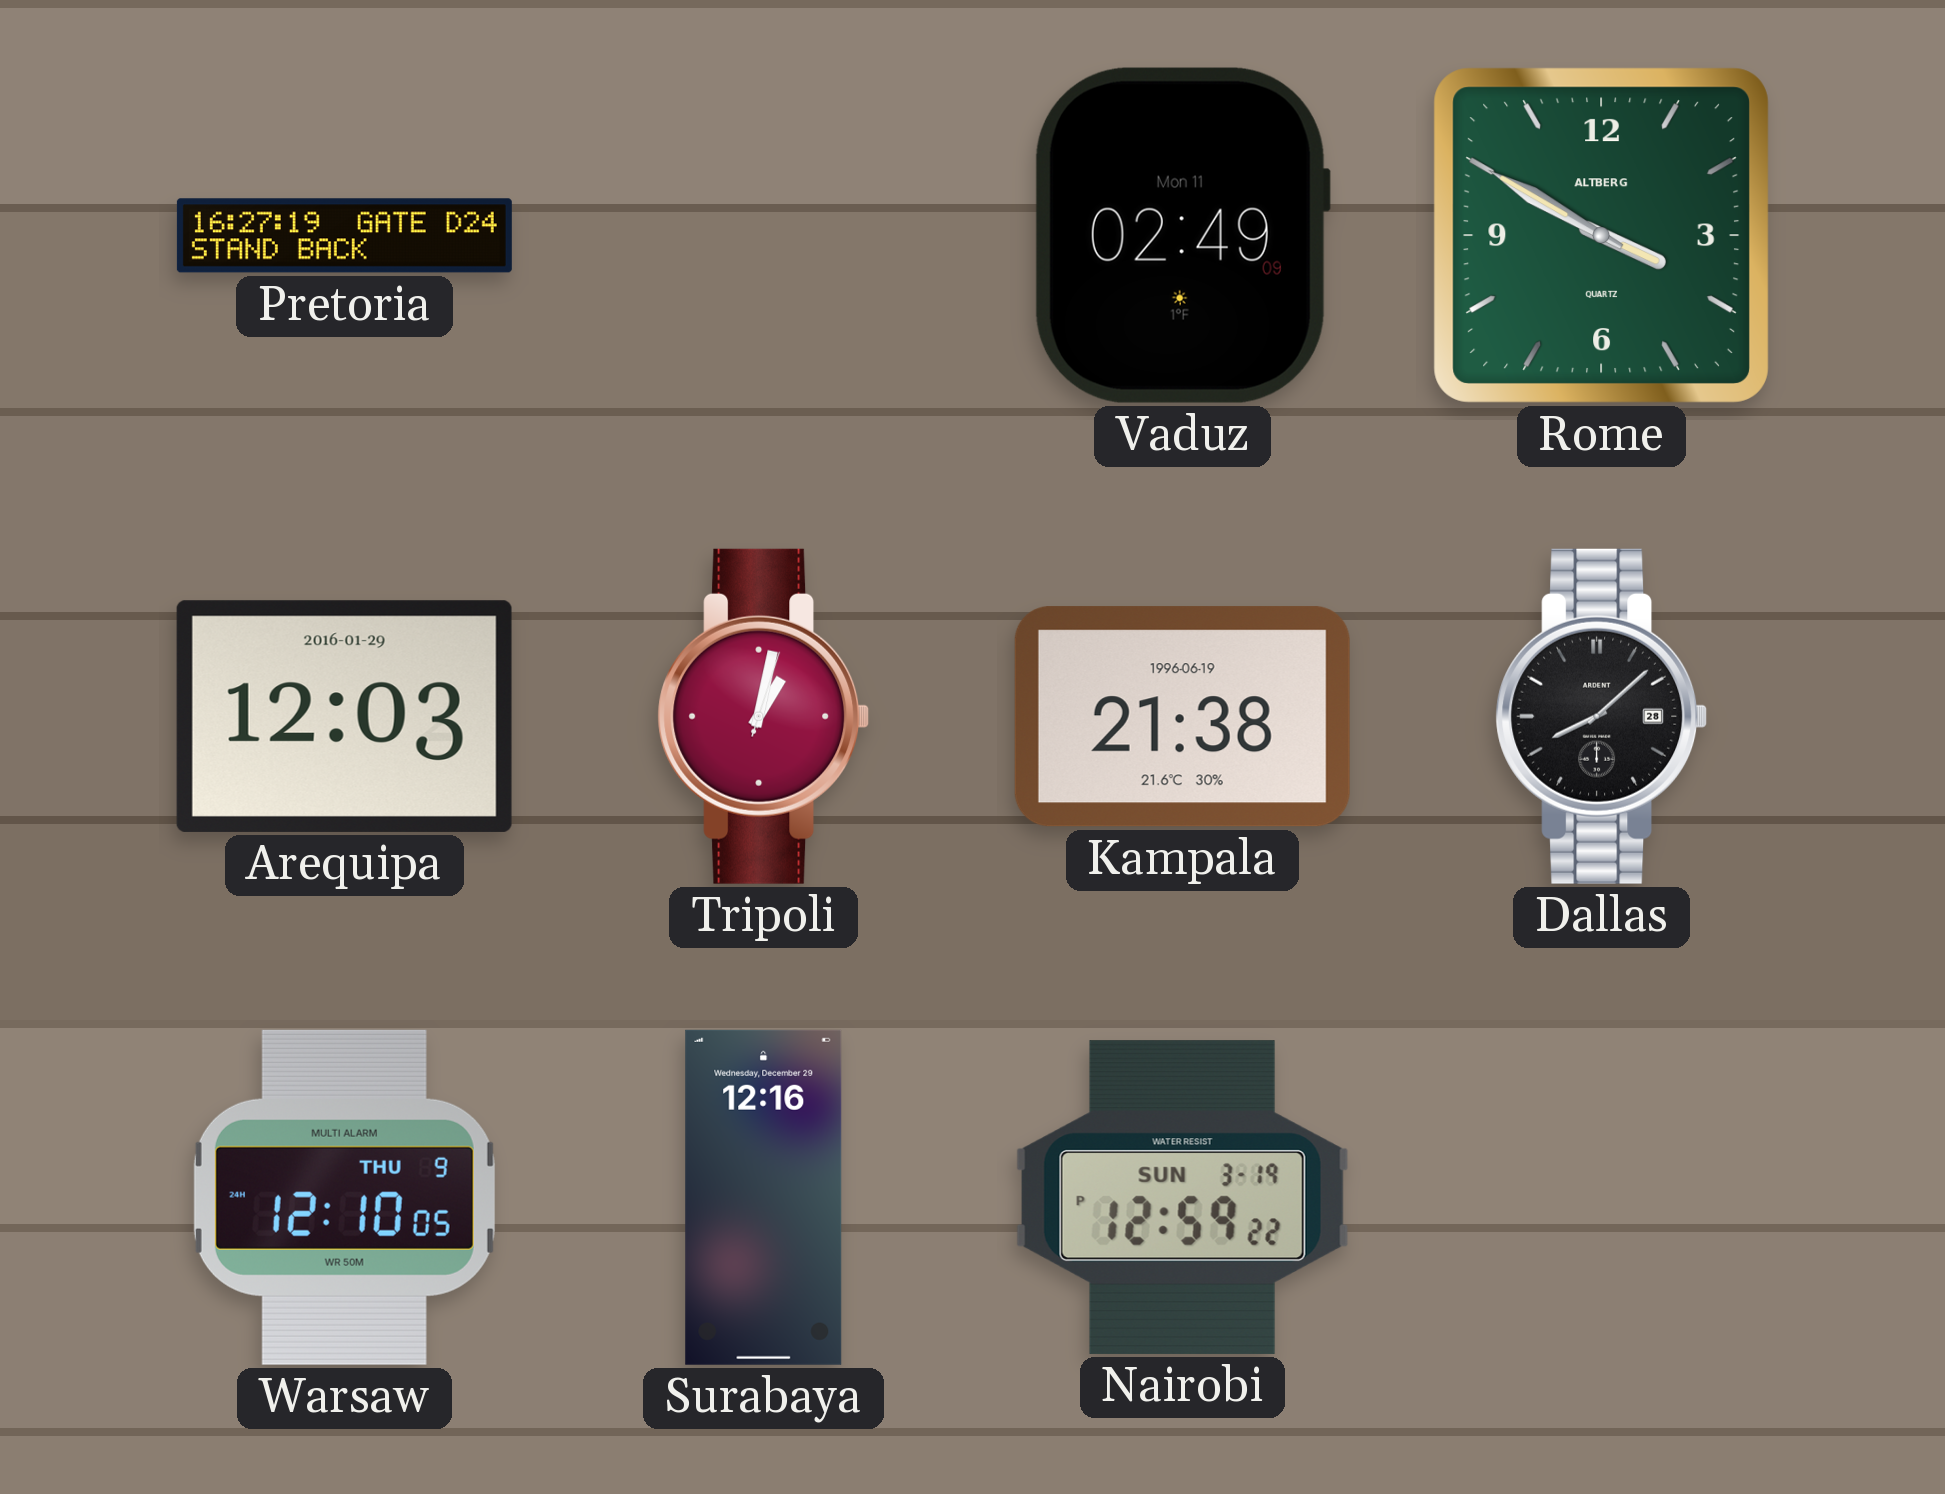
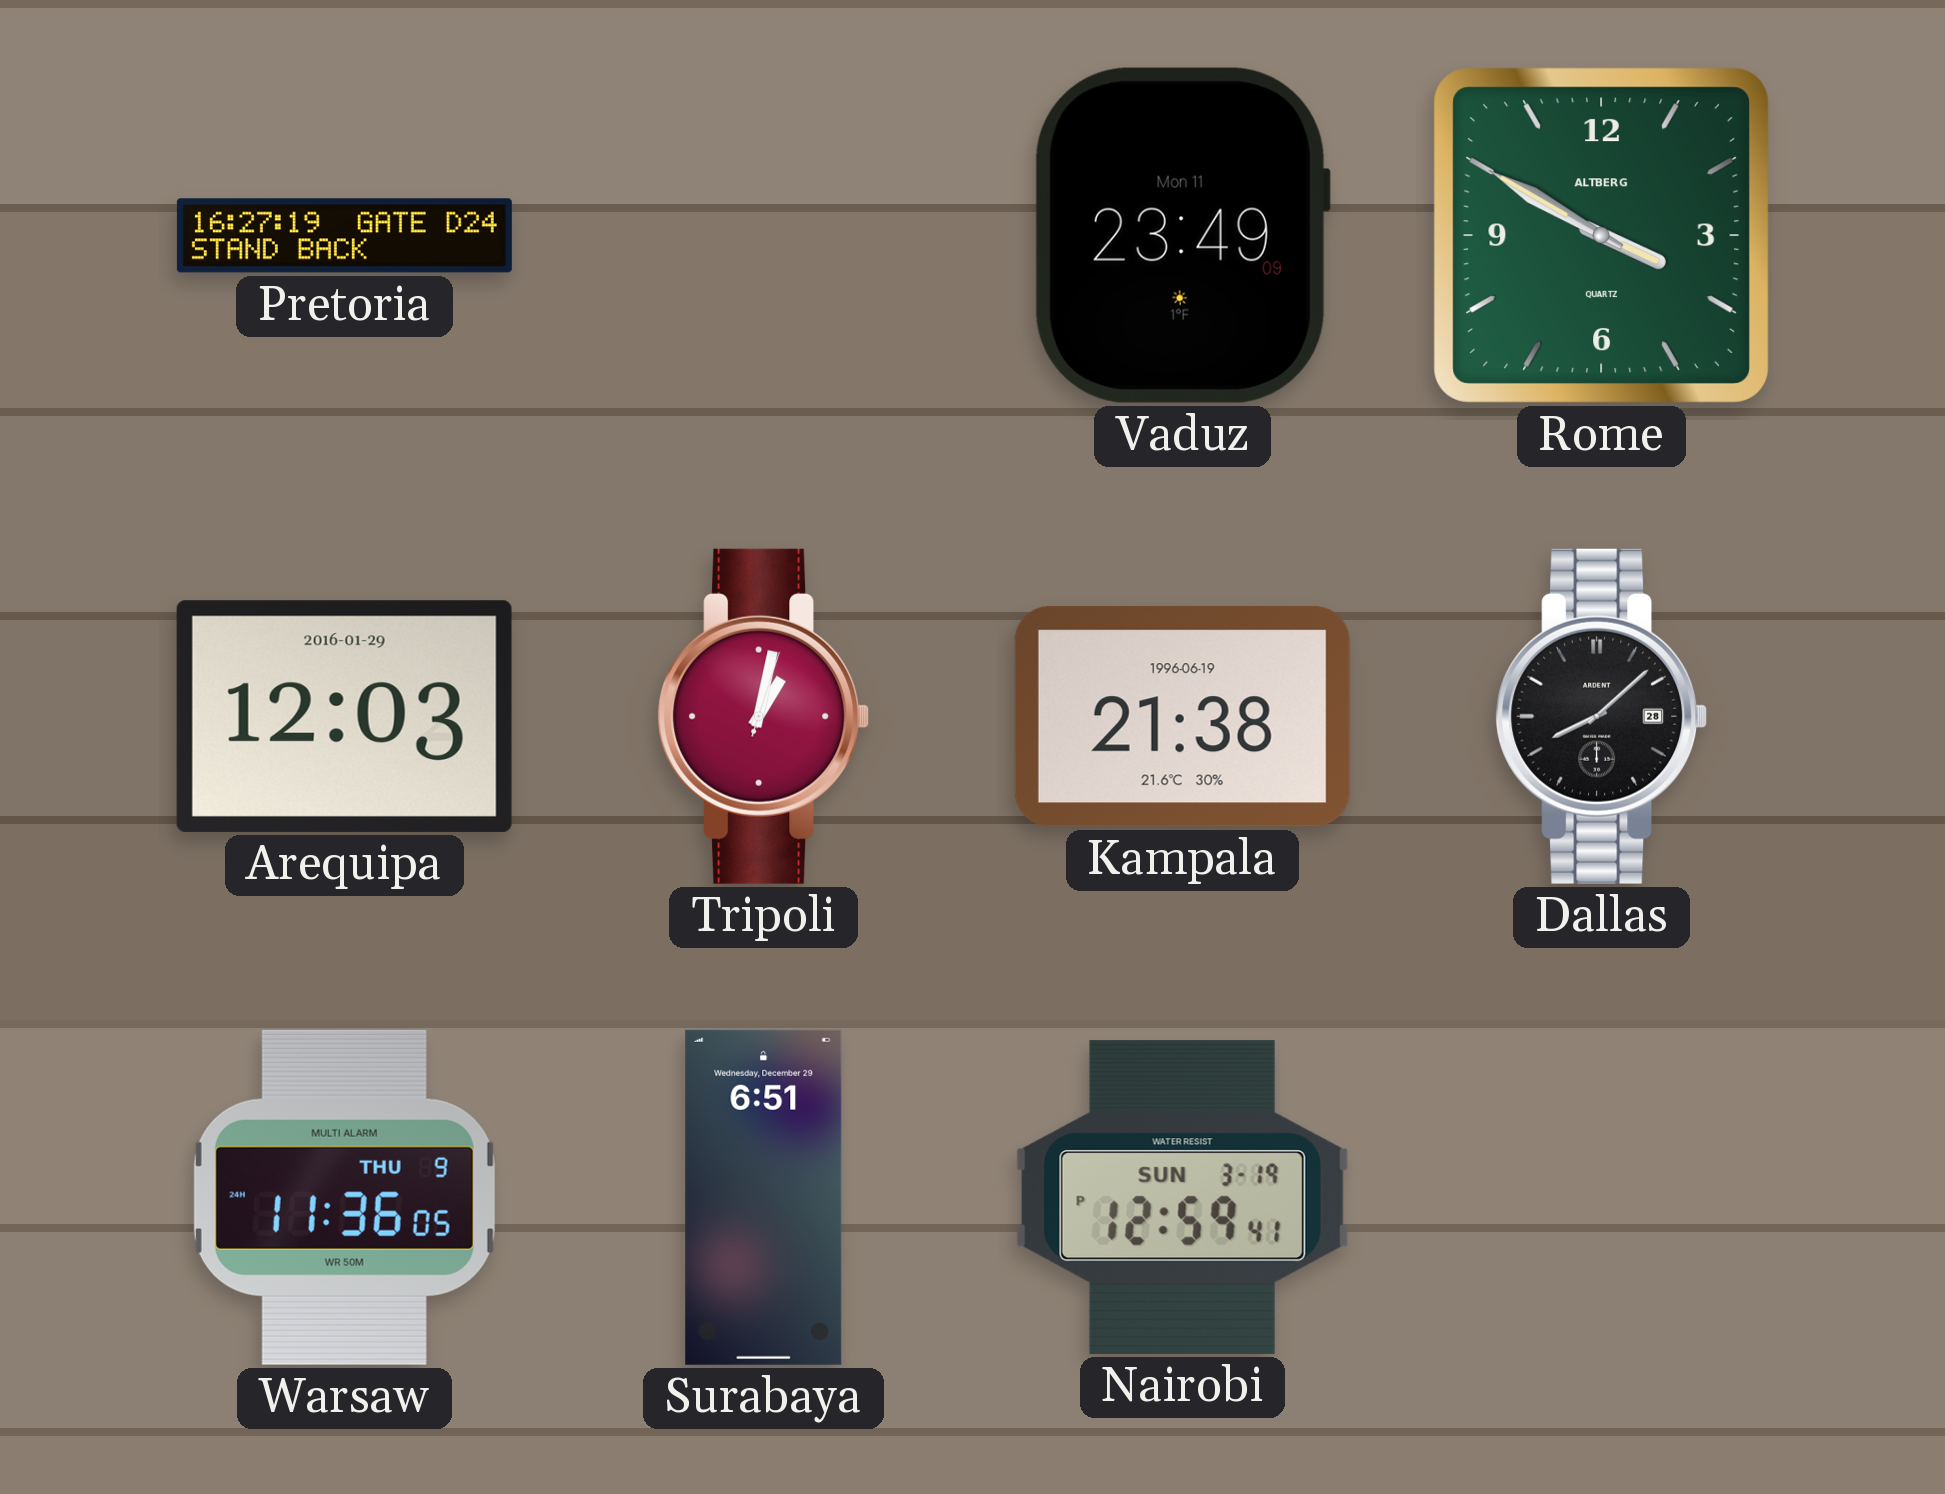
Vaduz: 02:49 -> 23:49 (1182, 235)
Warsaw: 12:10 -> 11:36 (344, 1197)
Surabaya: 12:16 -> 6:51 (764, 1197)
Nairobi: 12:59:22 PM -> 12:59:41 PM (1182, 1197)
